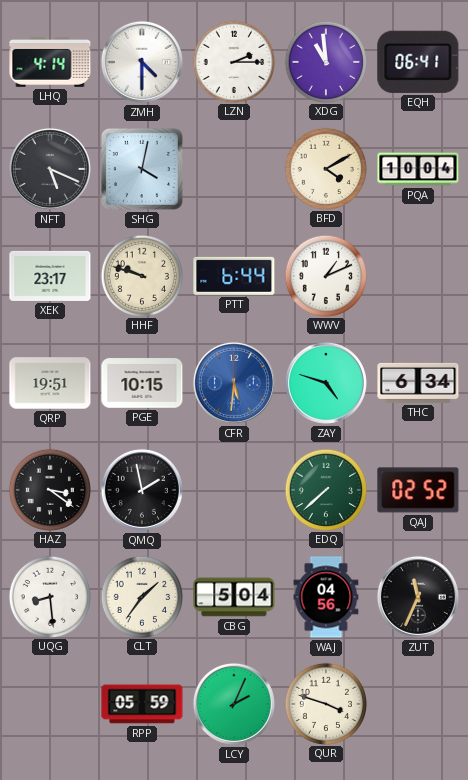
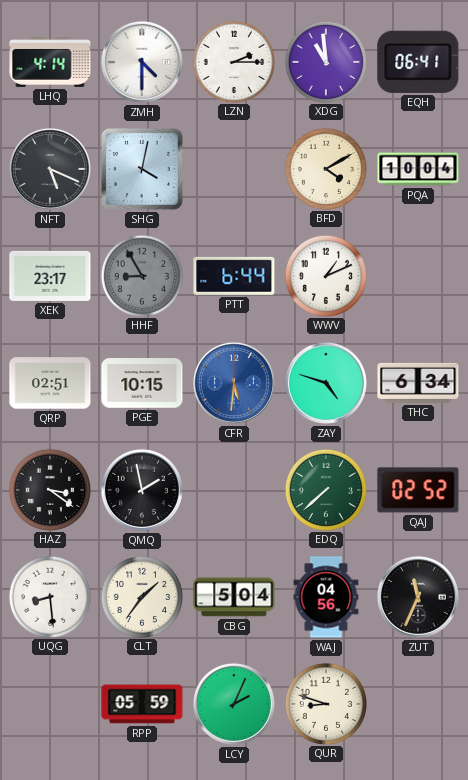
HHF: 9:48 -> 8:55 (141, 275)
HHF dial: cream -> grey (141, 275)
QRP: 19:51 -> 02:51 (50, 383)
QUR: 3:48 -> 8:48 (325, 703)
